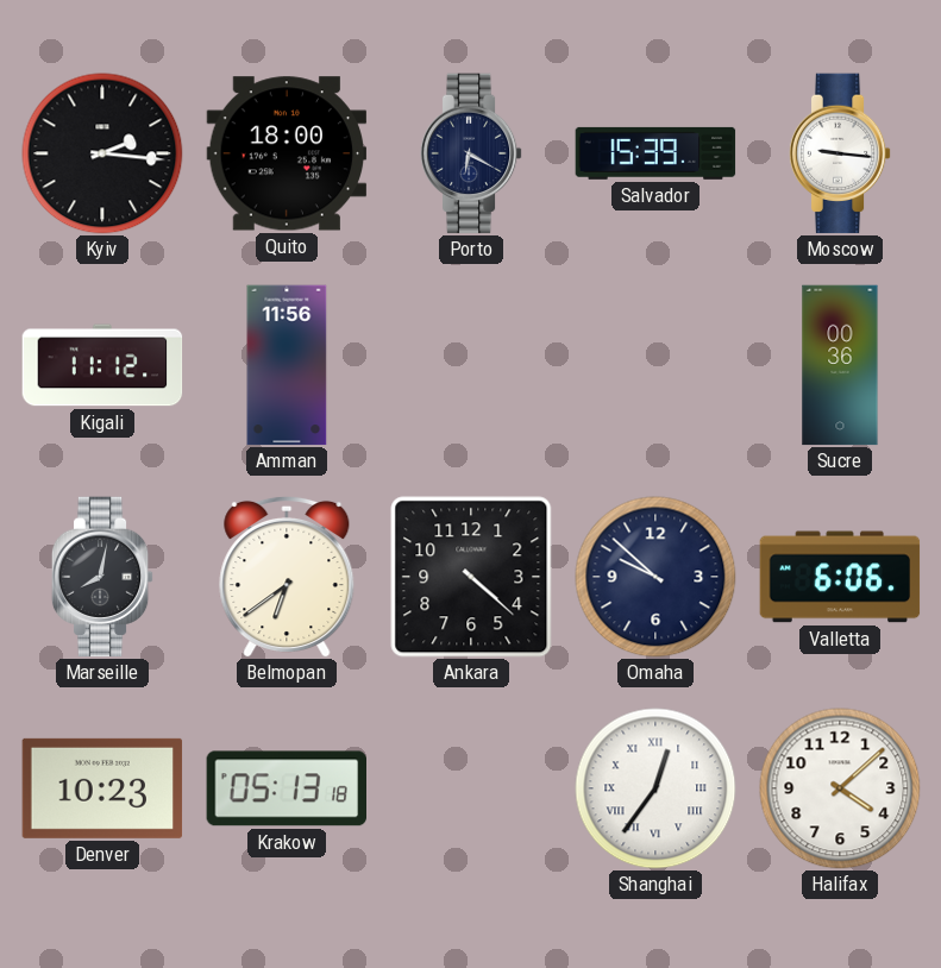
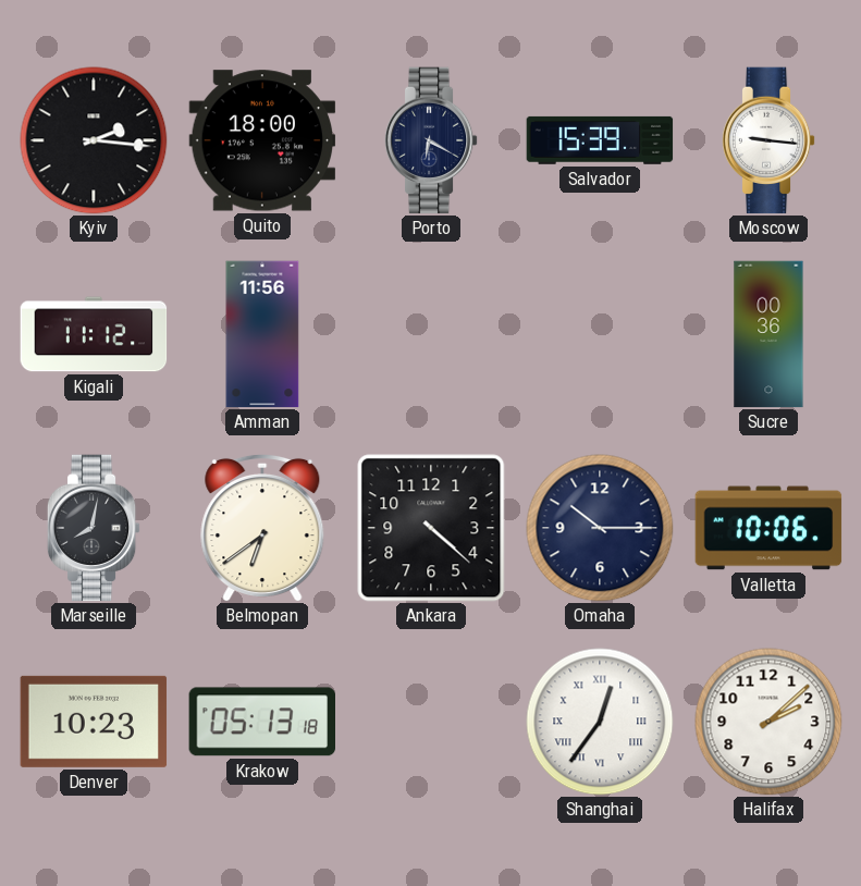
Omaha: 9:52 -> 10:15 (600, 528)
Valletta: 6:06 -> 10:06 (768, 528)
Halifax: 4:08 -> 2:08 (768, 722)
